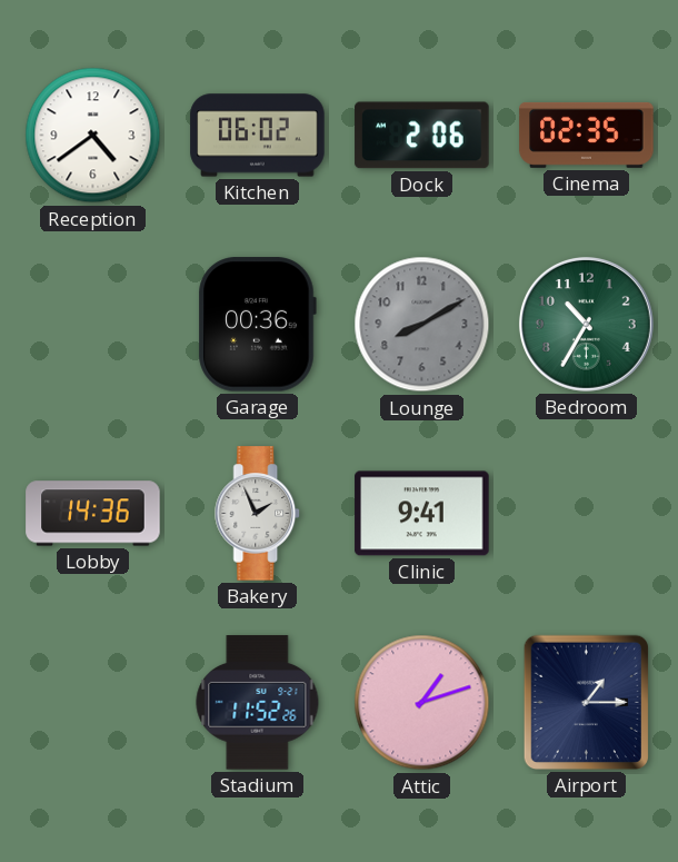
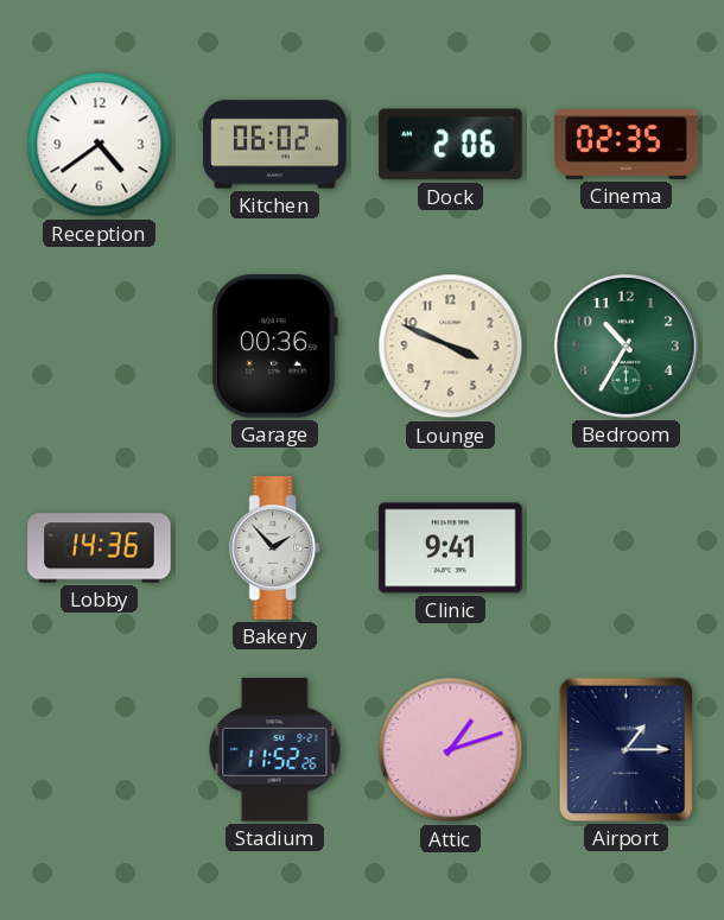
Lounge: 8:10 -> 3:49 (451, 347)
Lounge dial: grey -> cream (451, 347)
Bakery: 1:56 -> 1:53 (275, 548)
